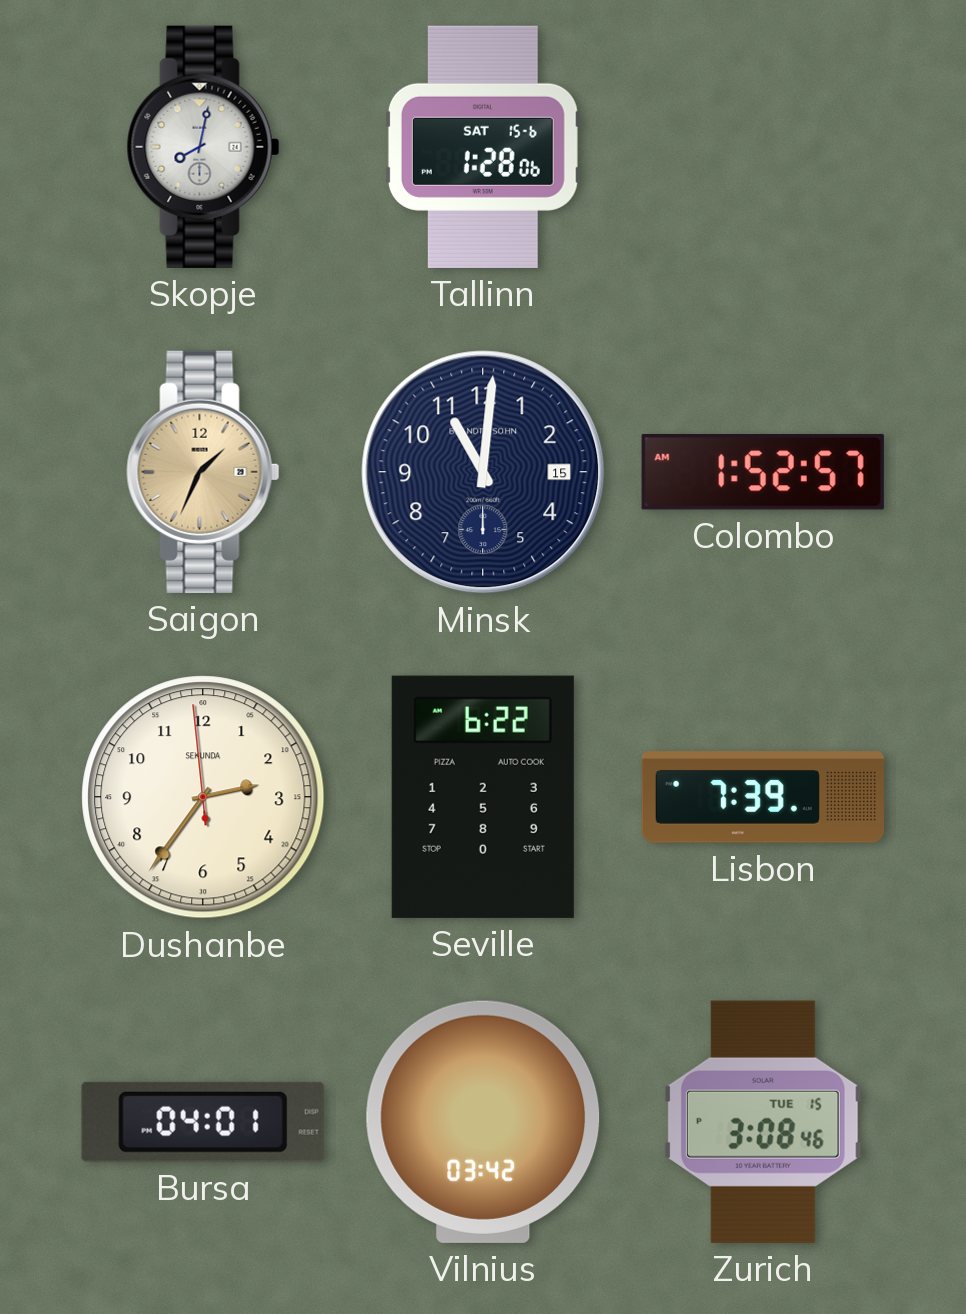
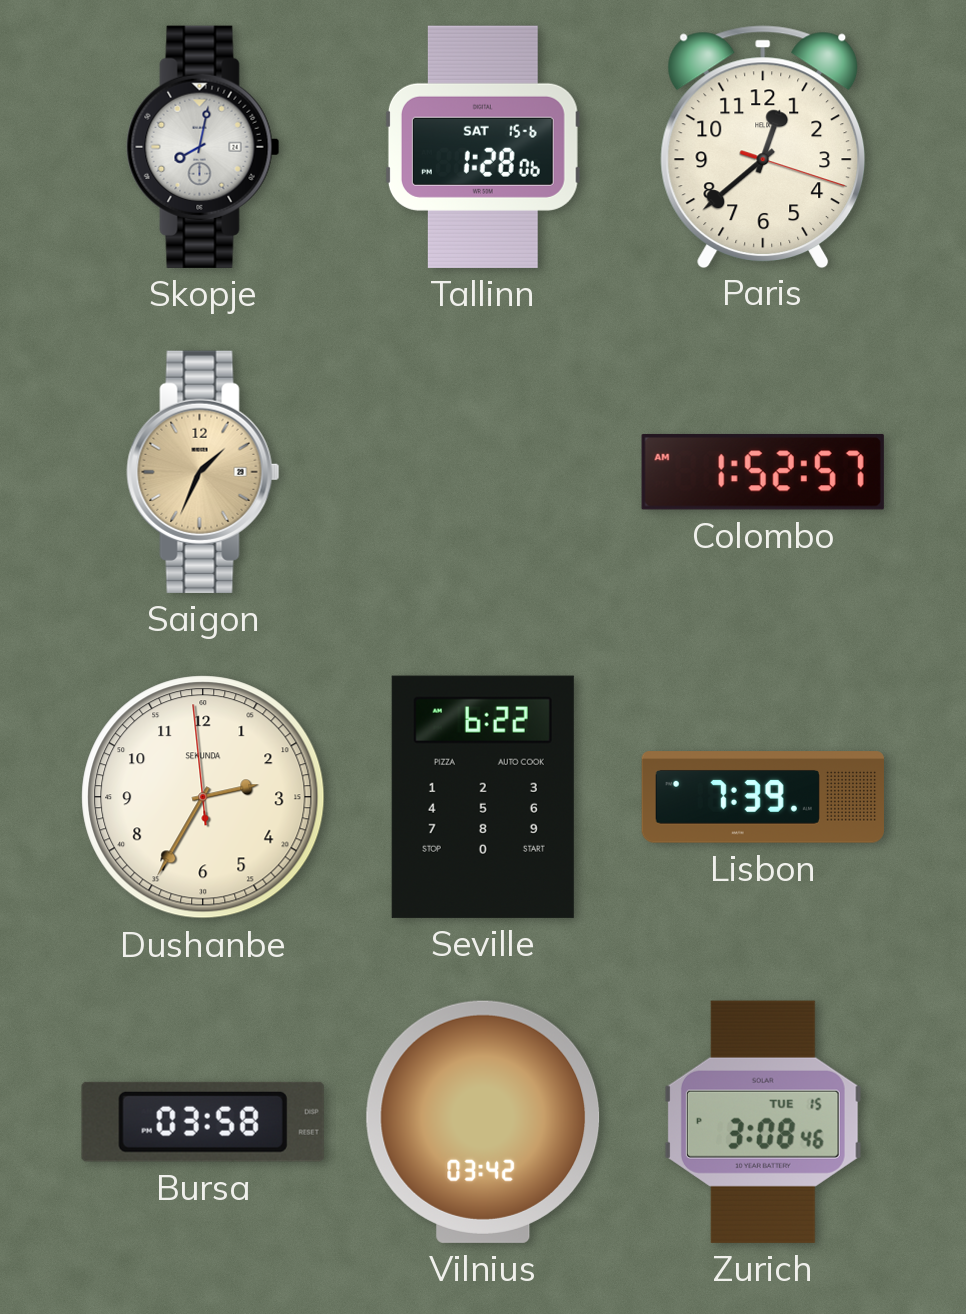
Paris: none -> 12:38 (763, 146)
Minsk: 11:01 -> none (483, 472)
Dushanbe: 2:35 -> 2:34 (203, 797)
Bursa: 04:01 -> 03:58 (203, 1122)
